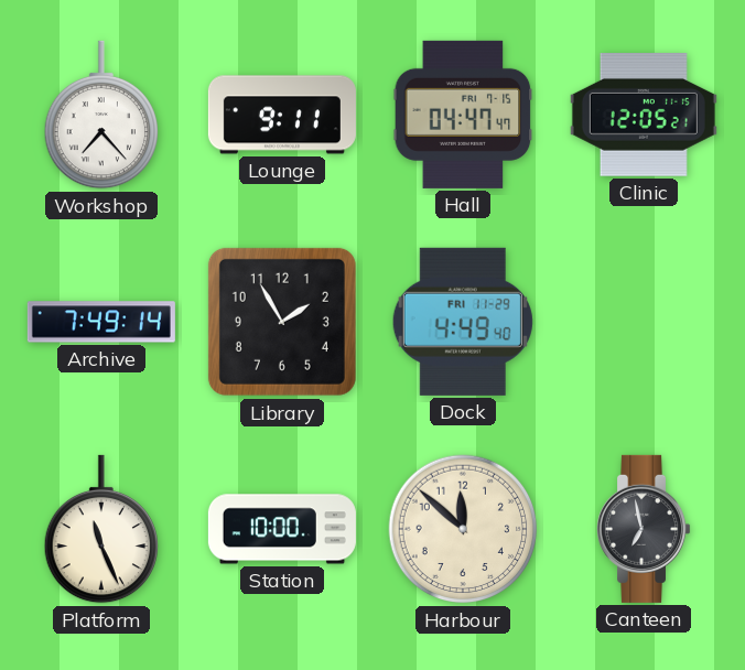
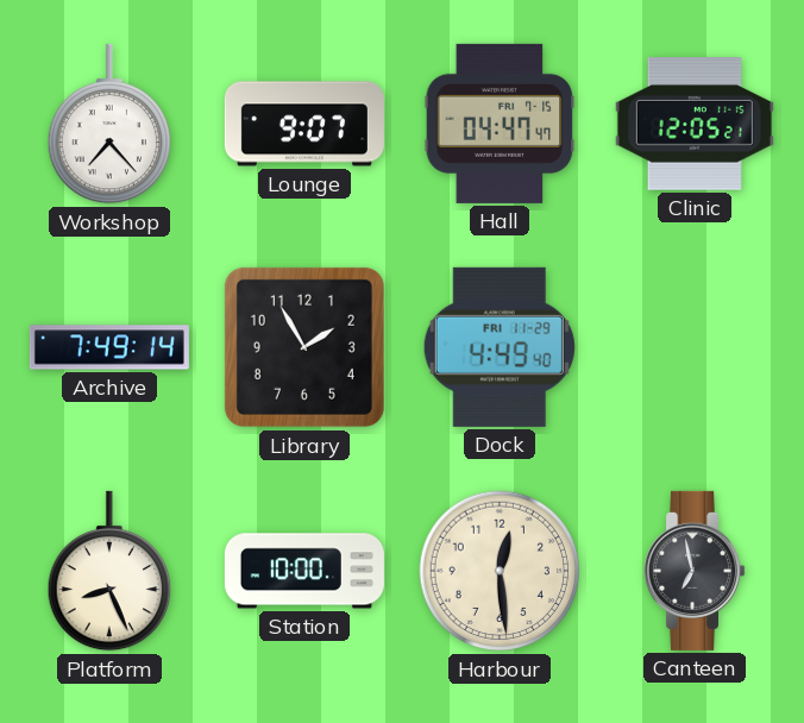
Lounge: 9:11 -> 9:07 (304, 124)
Platform: 11:26 -> 8:26 (108, 571)
Harbour: 11:52 -> 12:29 (500, 571)
